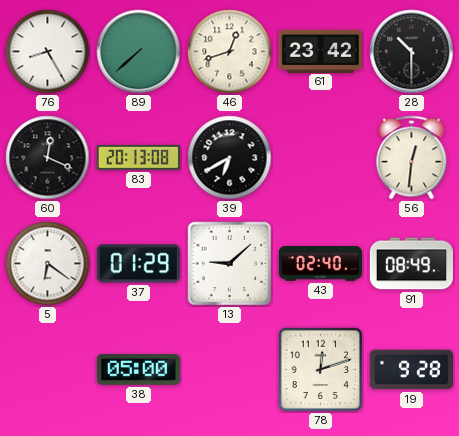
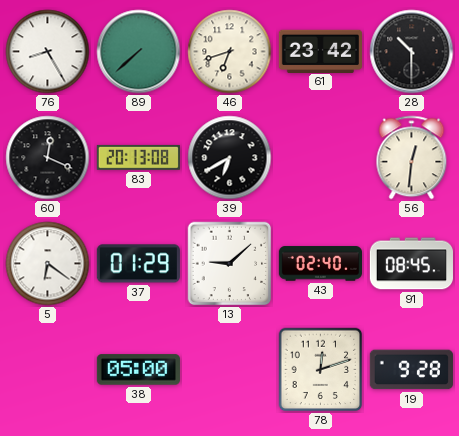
46: 12:42 -> 6:42 (230, 52)
91: 08:49 -> 08:45 (411, 264)
